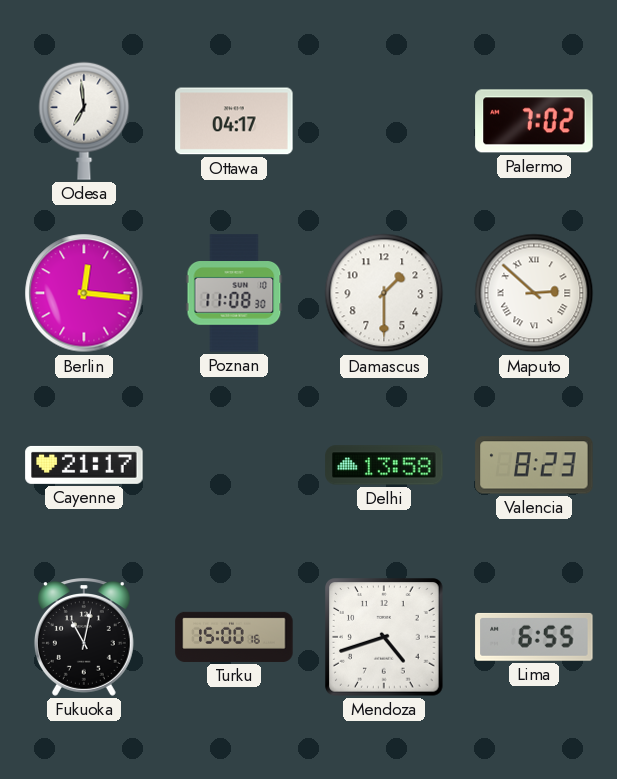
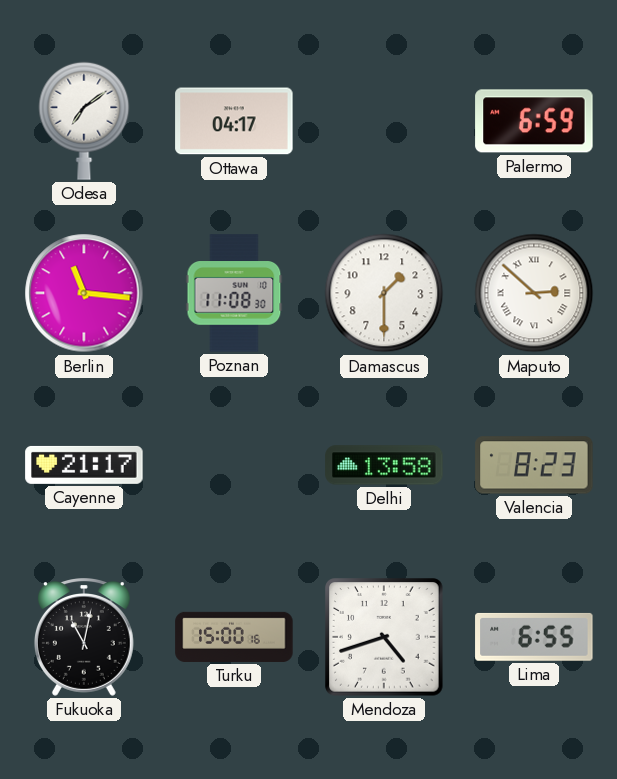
Odesa: 6:59 -> 7:09 (84, 121)
Palermo: 7:02 -> 6:59 (534, 121)
Berlin: 12:16 -> 11:16 (84, 293)
